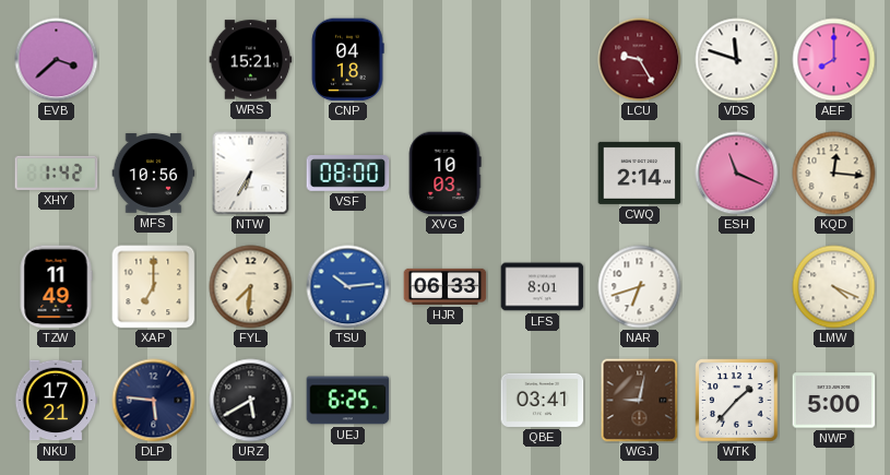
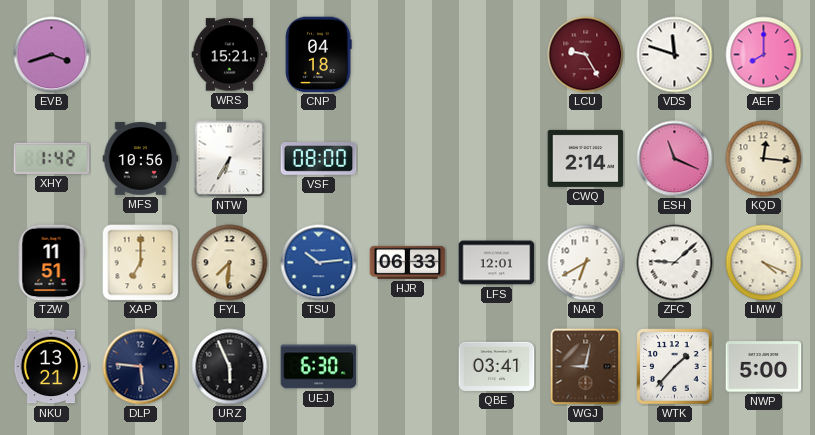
EVB: 3:38 -> 3:42 (52, 55)
XVG: 10:03 -> none (444, 174)
TZW: 11:49 -> 11:51 (51, 263)
LFS: 8:01 -> 12:01 (497, 263)
NAR: 6:42 -> 6:40 (586, 263)
ZFC: none -> 9:08 (675, 263)
NKU: 17:21 -> 13:21 (51, 367)
URZ: 5:40 -> 5:56 (230, 367)
UEJ: 6:25 -> 6:30 (319, 367)
